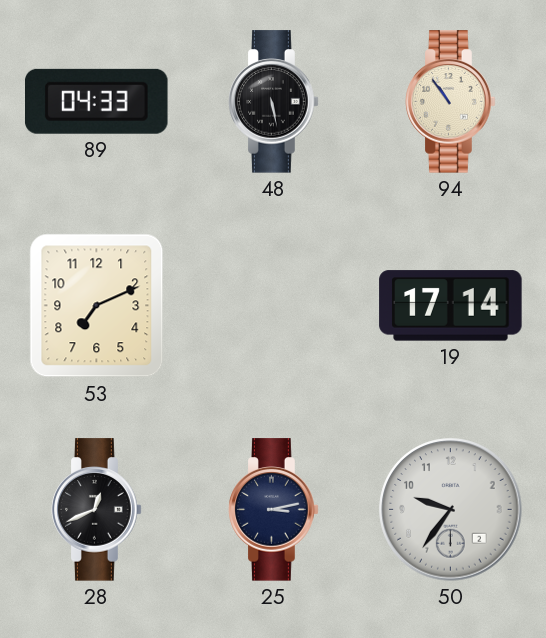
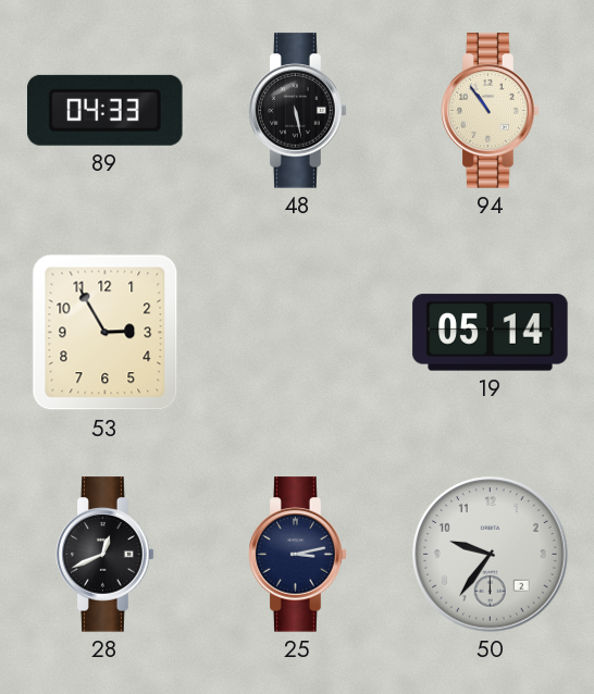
53: 7:11 -> 2:55 (106, 333)
19: 17:14 -> 05:14 (491, 333)
